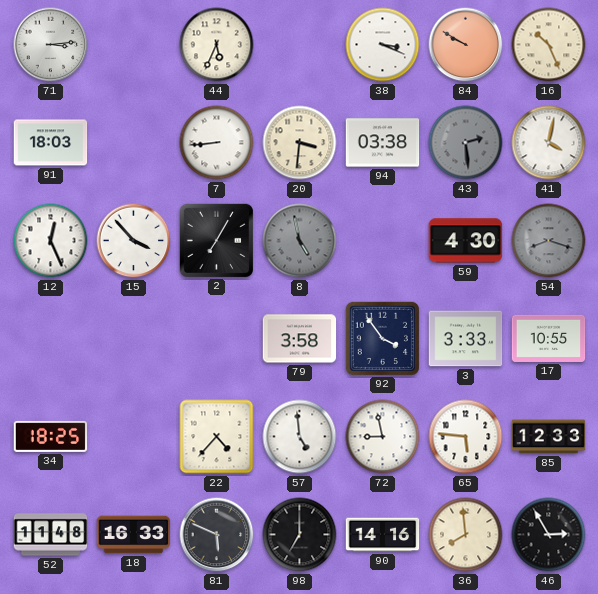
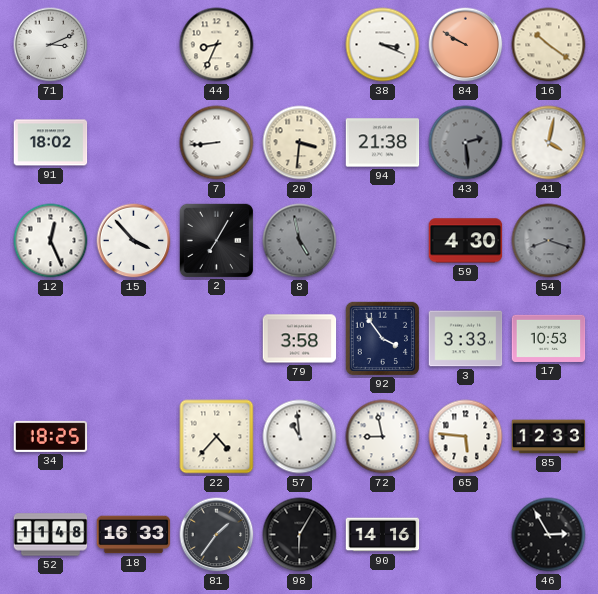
71: 3:14 -> 3:11 (51, 45)
44: 5:34 -> 8:34 (217, 45)
16: 10:26 -> 10:21 (549, 45)
91: 18:03 -> 18:02 (51, 143)
94: 03:38 -> 21:38 (383, 143)
17: 10:55 -> 10:53 (549, 338)
57: 4:59 -> 10:59 (300, 437)
81: 5:49 -> 1:36 (217, 535)
98: 7:00 -> 6:05 (300, 535)
36: 7:59 -> none (466, 535)
